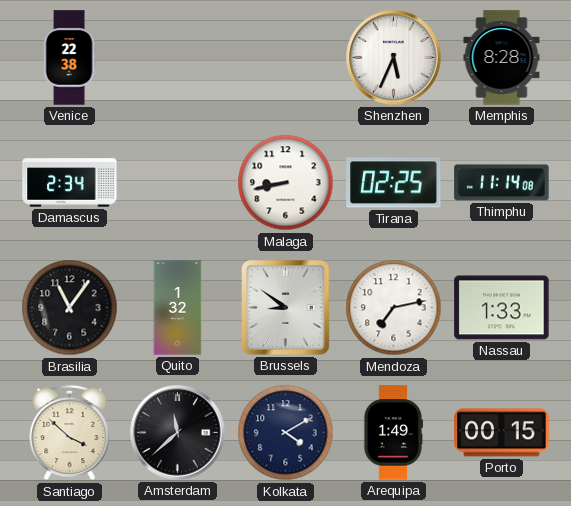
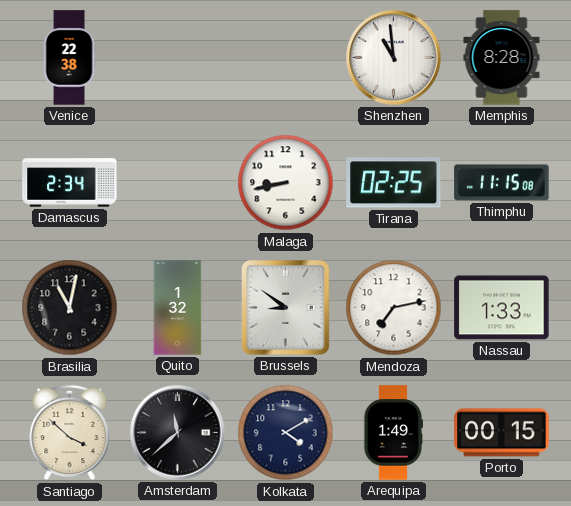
Shenzhen: 5:34 -> 10:59 (394, 58)
Thimphu: 11:14 -> 11:15 (502, 183)
Brasilia: 11:06 -> 11:02 (70, 308)
